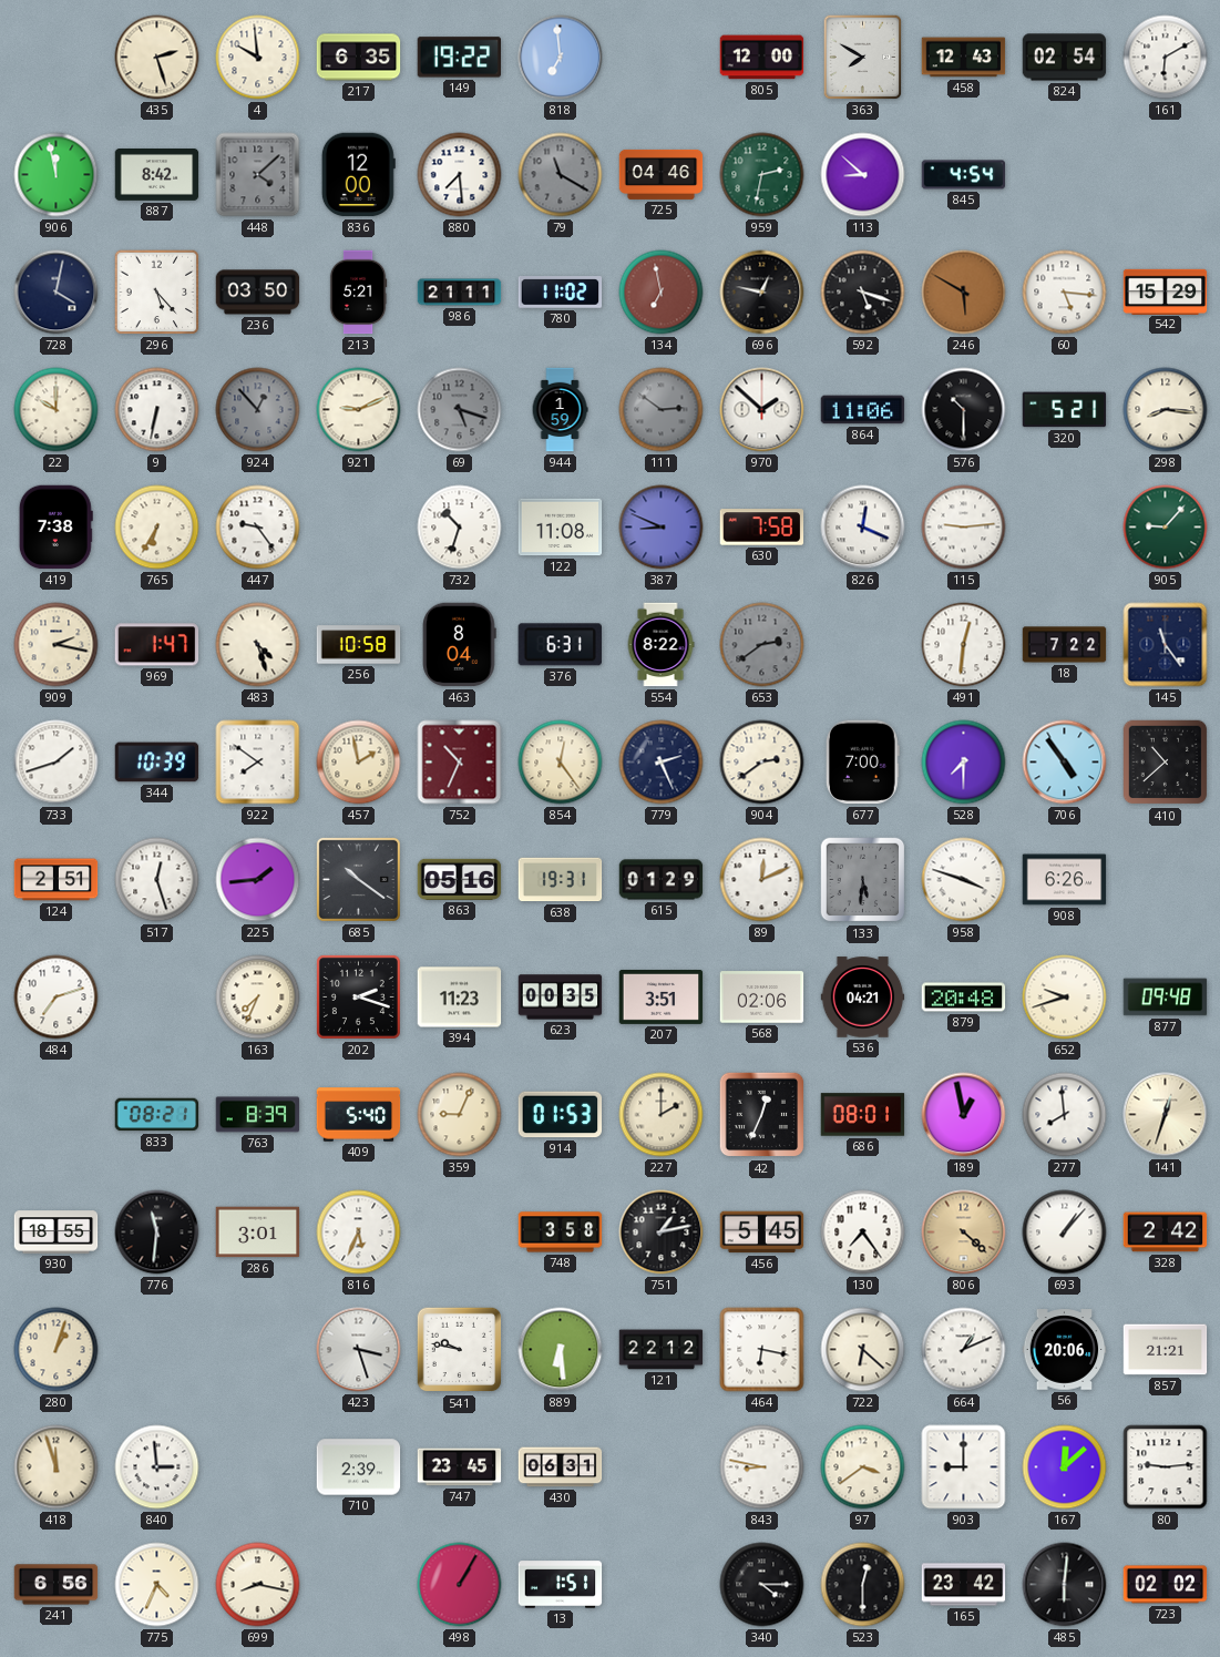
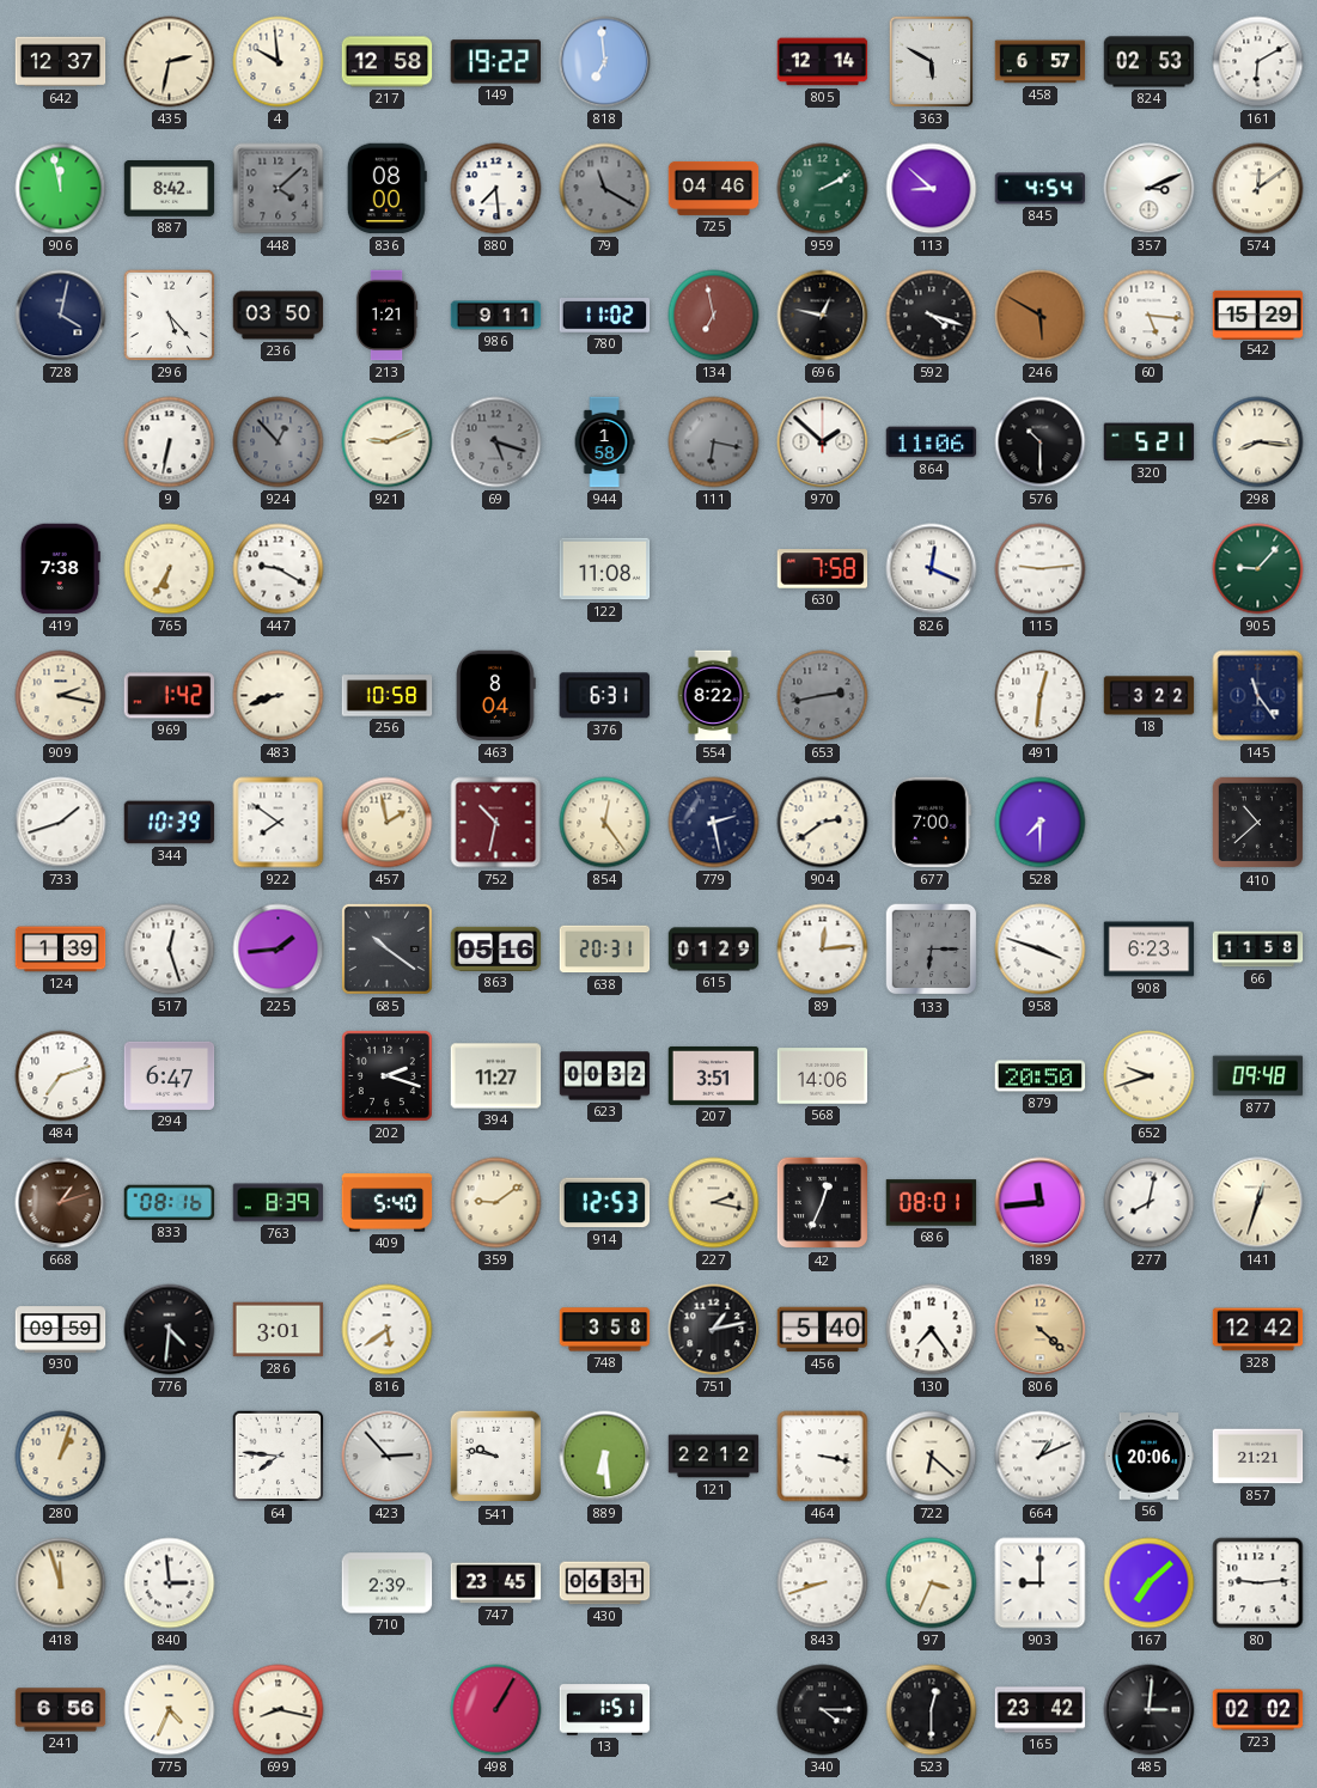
642: none -> 12:37 (61, 62)
435: 2:27 -> 2:32 (170, 62)
217: 6:35 -> 12:58 (388, 62)
805: 12:00 -> 12:14 (823, 62)
363: 7:50 -> 5:50 (932, 62)
458: 12:43 -> 6:57 (1041, 62)
824: 02:54 -> 02:53 (1150, 62)
836: 12:00 -> 08:00 (386, 189)
959: 2:32 -> 2:10 (823, 189)
357: none -> 3:11 (1150, 189)
574: none -> 12:09 (1258, 189)
213: 5:21 -> 1:21 (386, 316)
986: 21:11 -> 9:11 (496, 316)
592: 5:18 -> 4:18 (932, 316)
22: 10:00 -> none (57, 410)
944: 1:59 -> 1:58 (604, 443)
111: 2:51 -> 6:17 (714, 443)
447: 9:24 -> 9:20 (279, 569)
732: 10:33 -> none (460, 528)
387: 8:49 -> none (662, 528)
969: 1:47 -> 1:42 (170, 696)
483: 4:27 -> 8:42 (279, 696)
653: 2:39 -> 2:43 (823, 696)
18: 7:22 -> 3:22 (1150, 696)
752: 10:34 -> 10:32 (496, 823)
779: 2:26 -> 2:28 (714, 823)
706: 4:54 -> none (1065, 763)
124: 2:51 -> 1:39 (61, 950)
638: 19:31 -> 20:31 (605, 950)
89: 12:11 -> 12:14 (823, 950)
133: 5:31 -> 6:15 (932, 950)
908: 6:26 -> 6:23 (1150, 950)
66: none -> 11:58 (1258, 950)
294: none -> 6:47 (170, 1075)
163: 7:34 -> none (258, 998)
394: 11:23 -> 11:27 (496, 1076)
623: 00:35 -> 00:32 (605, 1076)
568: 02:06 -> 14:06 (823, 1076)
536: 04:21 -> none (863, 998)
879: 20:48 -> 20:50 (1041, 1076)
668: none -> 1:12 (61, 1203)
833: 08:21 -> 08:16 (170, 1203)
359: 9:04 -> 9:09 (496, 1203)
914: 01:53 -> 12:53 (605, 1203)
227: 2:00 -> 2:17 (714, 1203)
189: 12:58 -> 11:44 (1041, 1203)
277: 7:59 -> 8:02 (1150, 1203)
930: 18:55 -> 09:59 (61, 1330)
776: 11:31 -> 4:31 (170, 1330)
816: 5:34 -> 5:39 (388, 1330)
456: 5:45 -> 5:40 (823, 1330)
693: 1:07 -> none (1065, 1232)
328: 2:42 -> 12:42 (1258, 1330)
64: none -> 7:46 (279, 1457)
423: 3:27 -> 2:53 (388, 1457)
464: 6:17 -> 3:17 (823, 1457)
843: 8:47 -> 8:42 (823, 1583)
97: 3:39 -> 3:34 (932, 1583)
167: 12:08 -> 7:08 (1150, 1583)
485: 6:01 -> 3:01 (1150, 1710)
